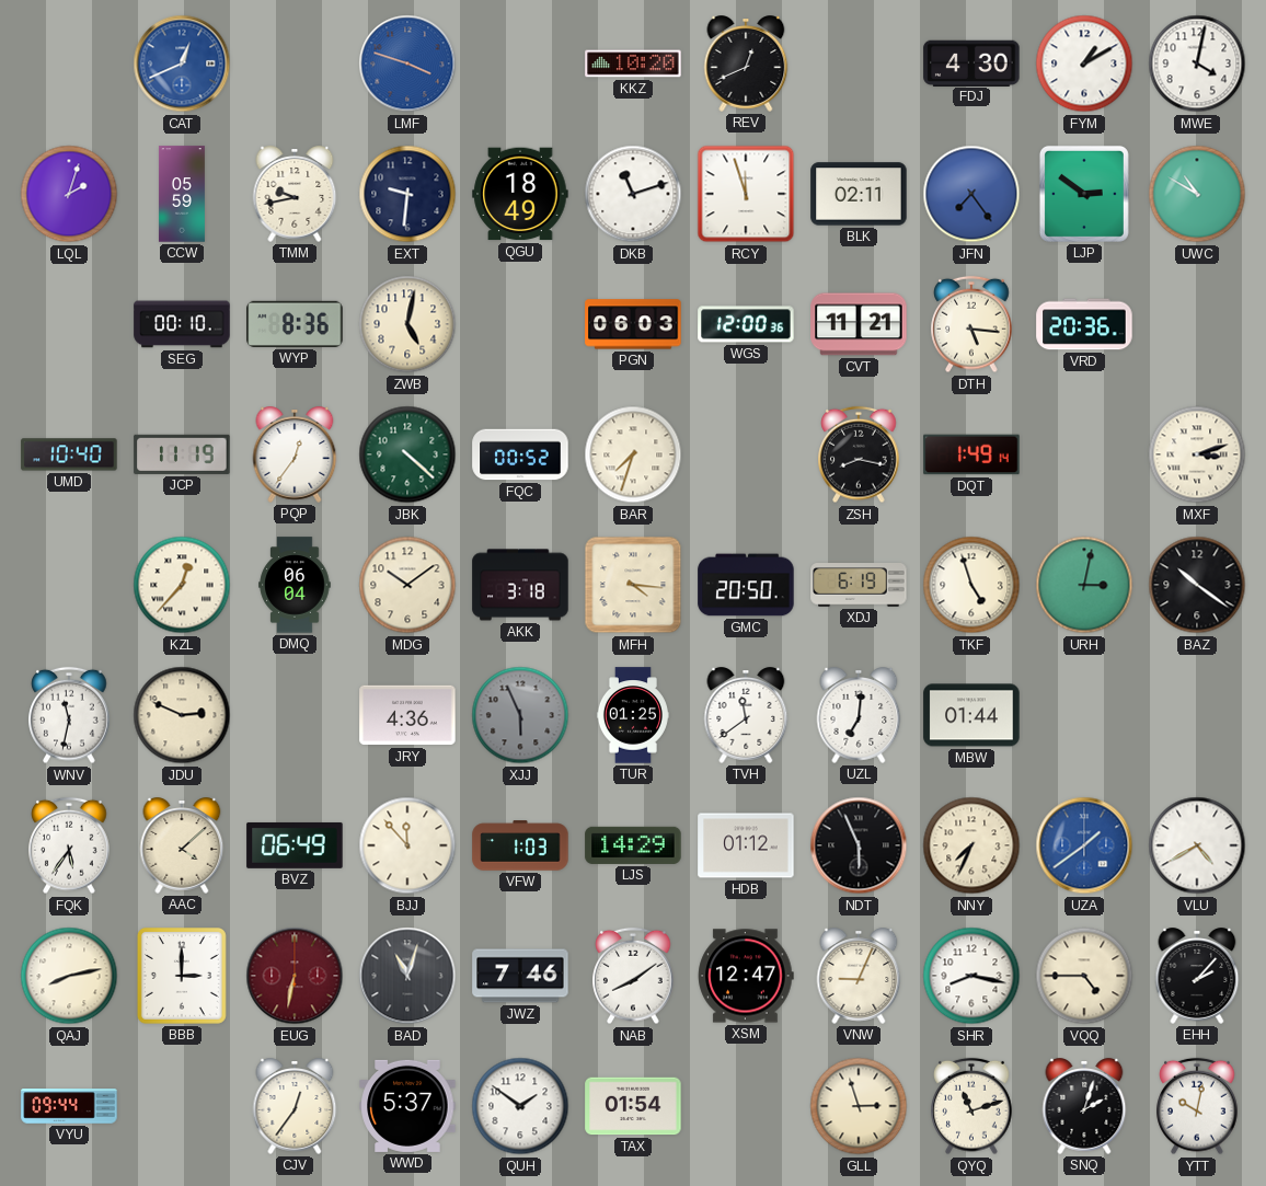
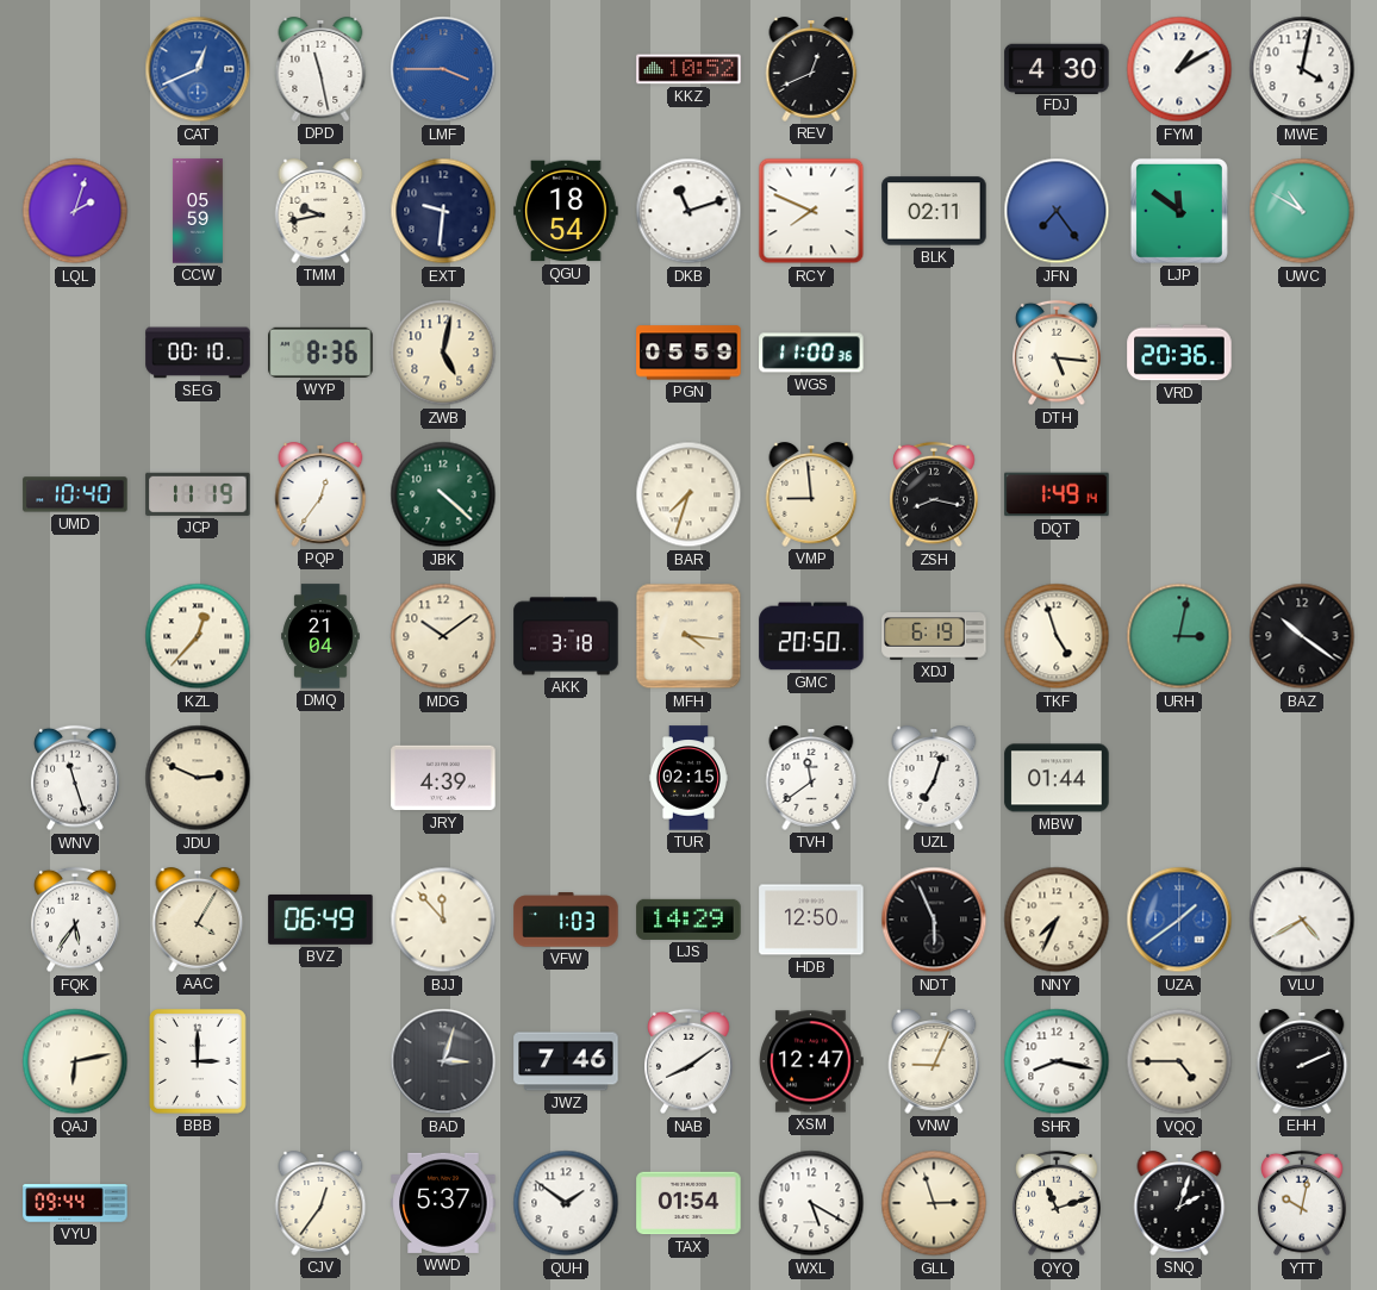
DPD: none -> 11:28 (320, 69)
LMF: 3:48 -> 3:45 (443, 69)
KKZ: 10:20 -> 10:52 (688, 69)
QGU: 18:49 -> 18:54 (566, 211)
RCY: 11:57 -> 7:49 (811, 211)
LJP: 2:51 -> 11:51 (1179, 211)
PGN: 06:03 -> 05:59 (688, 353)
WGS: 12:00 -> 11:00 (811, 353)
CVT: 11:21 -> none (859, 324)
FQC: 00:52 -> none (520, 454)
VMP: none -> 8:59 (811, 494)
MXF: 3:12 -> none (1197, 454)
DMQ: 06:04 -> 21:04 (320, 636)
WNV: 11:32 -> 11:27 (75, 778)
JRY: 4:36 -> 4:39 (443, 778)
XJJ: 5:56 -> none (520, 715)
TUR: 01:25 -> 02:15 (688, 778)
UZL: 7:01 -> 7:03 (934, 778)
AAC: 4:08 -> 4:05 (198, 920)
HDB: 01:12 -> 12:50 (811, 920)
QAJ: 8:13 -> 6:13 (75, 1061)
EUG: 6:32 -> none (295, 976)
BAD: 11:03 -> 3:03 (443, 1061)
EHH: 2:07 -> 2:11 (1302, 1061)
WXL: none -> 5:20 (811, 1203)
